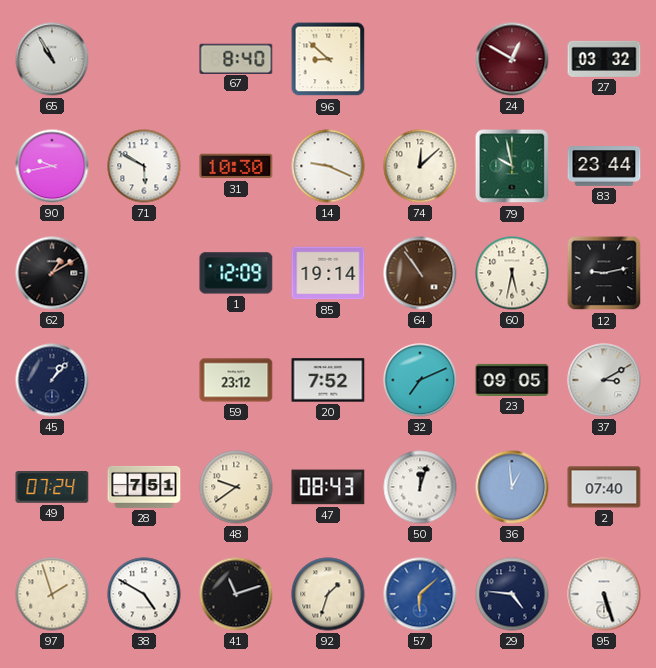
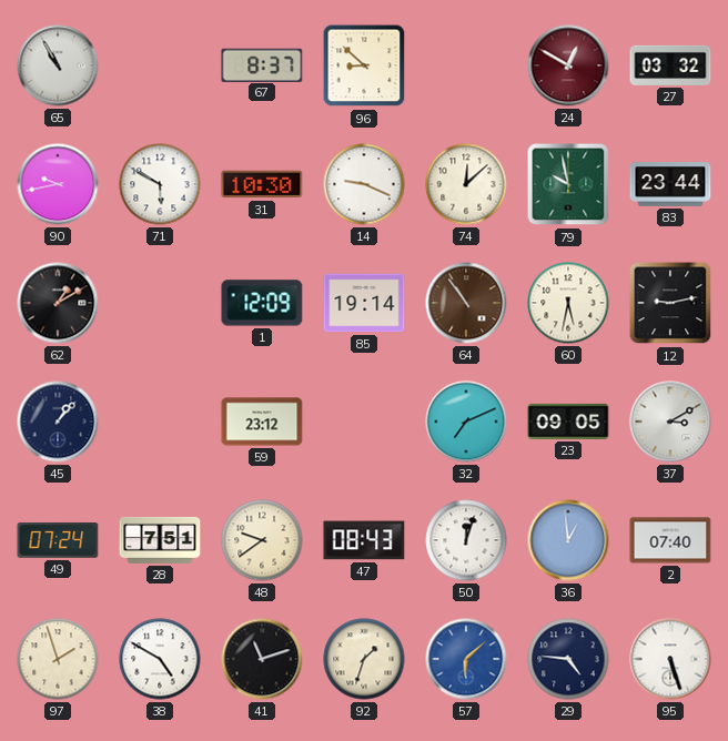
67: 8:40 -> 8:37 (262, 64)
20: 7:52 -> none (328, 380)
